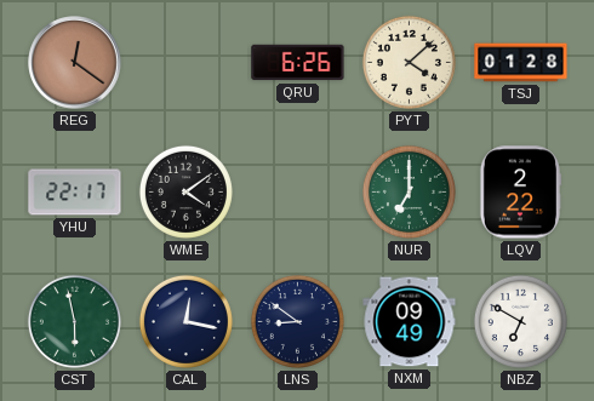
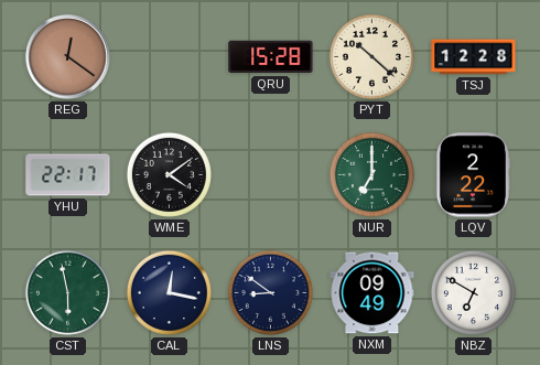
QRU: 6:26 -> 15:28 (271, 57)
PYT: 4:08 -> 10:22 (371, 56)
TSJ: 01:28 -> 12:28 (474, 57)
